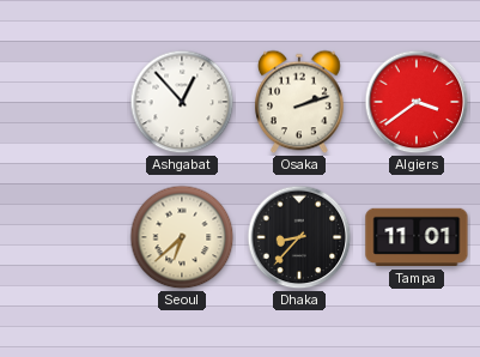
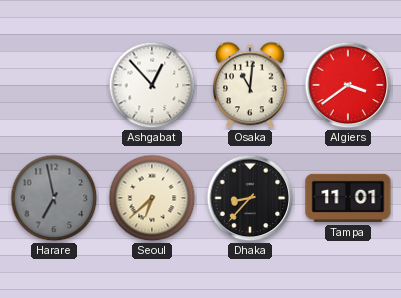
Osaka: 2:12 -> 11:01 (250, 85)
Harare: none -> 6:58 (54, 198)
